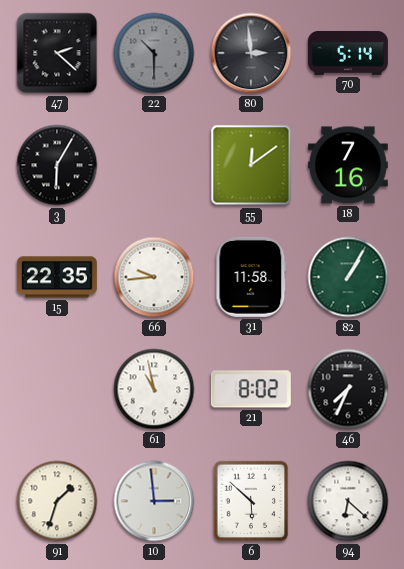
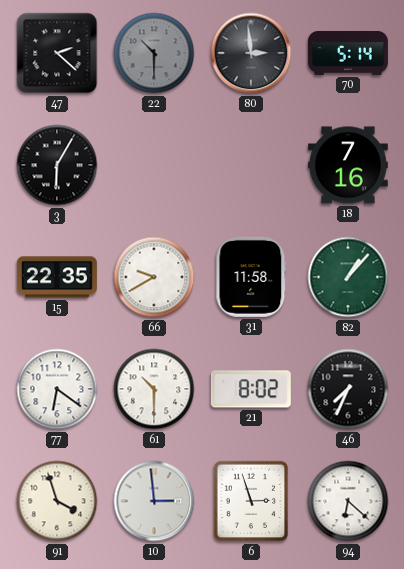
55: 12:09 -> none (251, 165)
66: 9:44 -> 9:40 (154, 277)
82: 1:05 -> 1:07 (348, 277)
77: none -> 6:21 (57, 389)
61: 10:58 -> 10:30 (154, 389)
91: 1:33 -> 3:57 (57, 501)
6: 5:52 -> 2:57 (251, 501)
